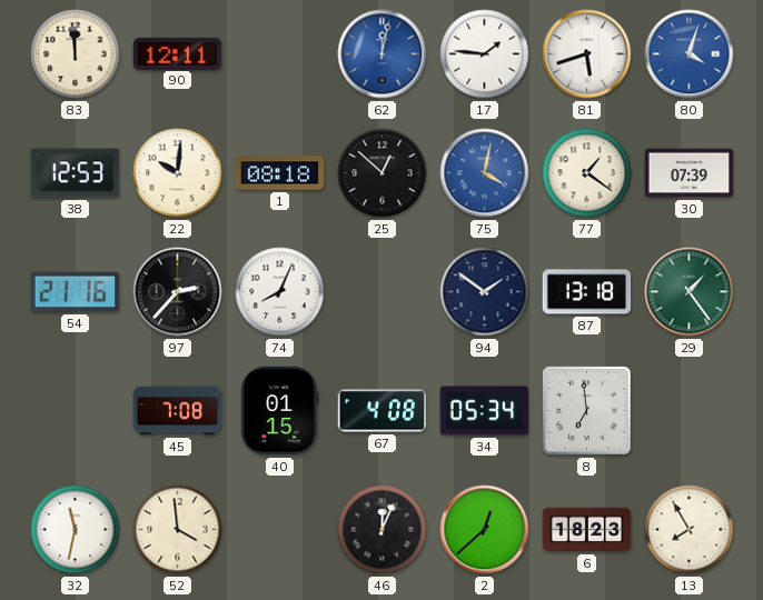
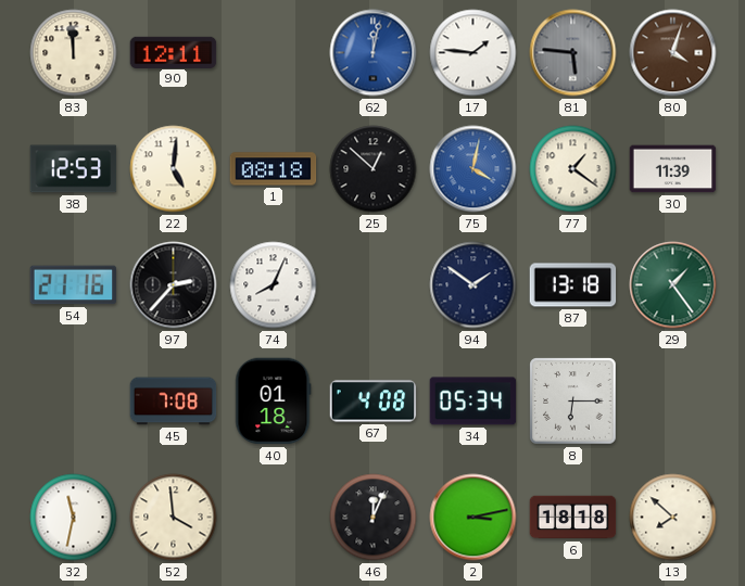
81: 5:42 -> 5:46 (573, 53)
81 dial: white -> grey (573, 53)
80 dial: blue -> brown (673, 53)
22: 10:01 -> 5:01 (174, 169)
30: 07:39 -> 11:39 (673, 169)
40: 01:15 -> 01:18 (274, 402)
8: 6:59 -> 6:15 (573, 402)
2: 12:38 -> 3:13 (473, 518)
6: 18:23 -> 18:18 (573, 518)
13: 7:55 -> 7:52 (673, 518)
